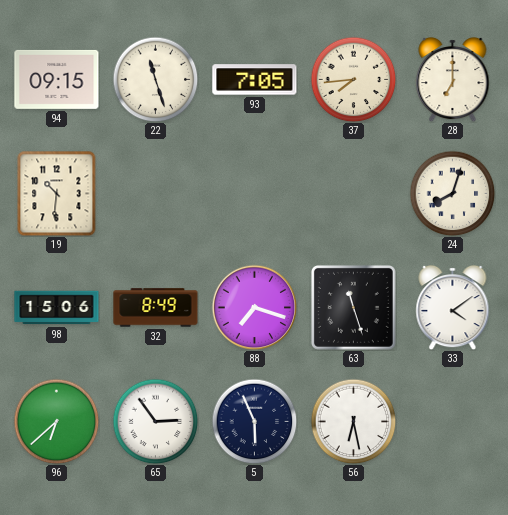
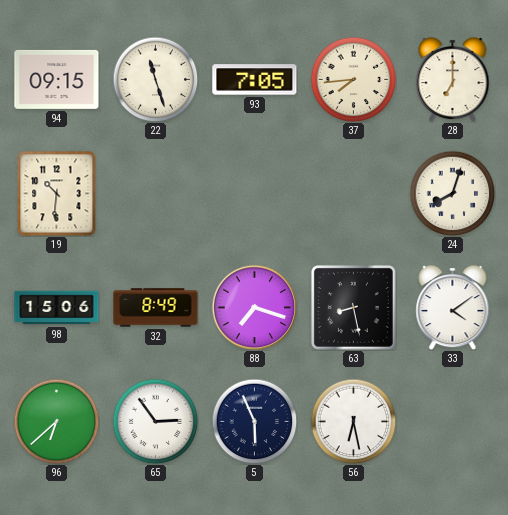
63: 11:27 -> 8:28 (353, 307)
